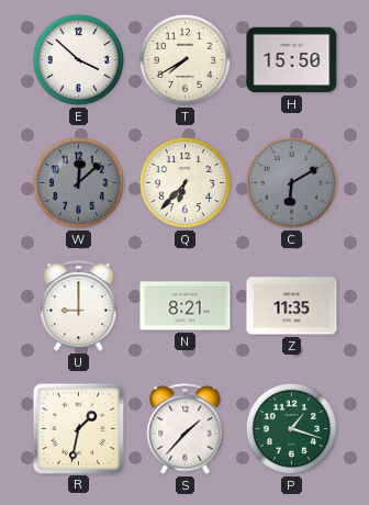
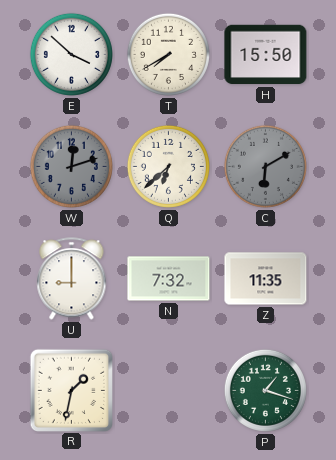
W: 12:08 -> 12:12 (71, 166)
Q: 6:37 -> 6:38 (168, 166)
N: 8:21 -> 7:32 (169, 279)
S: 1:37 -> none (186, 429)
